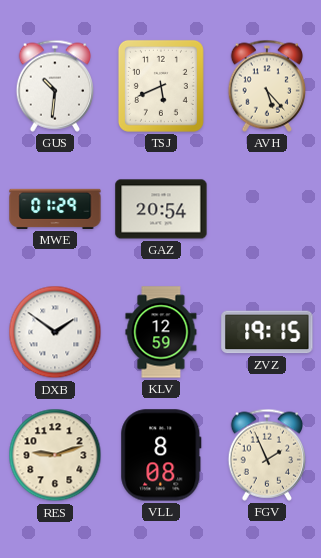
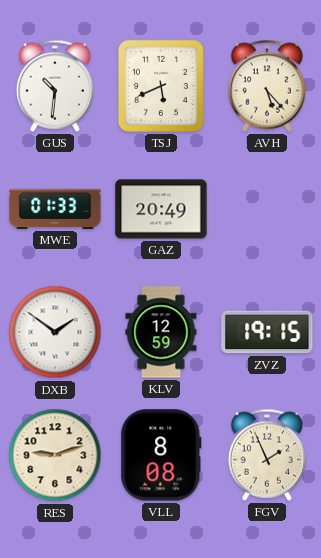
MWE: 01:29 -> 01:33 (55, 209)
GAZ: 20:54 -> 20:49 (161, 209)
